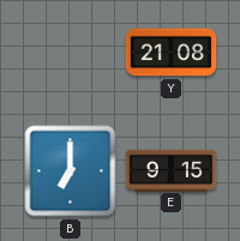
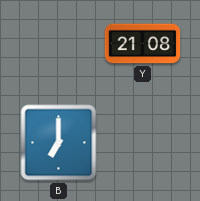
E: 9:15 -> none (172, 170)
